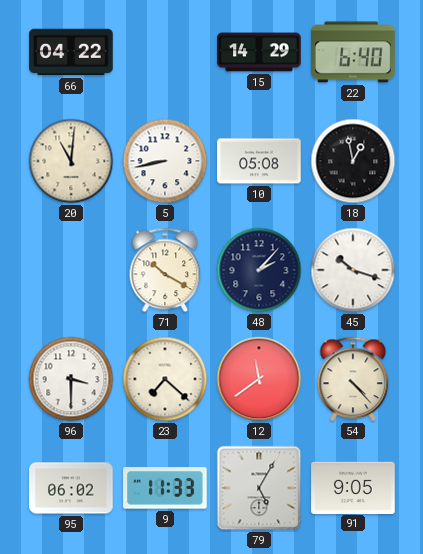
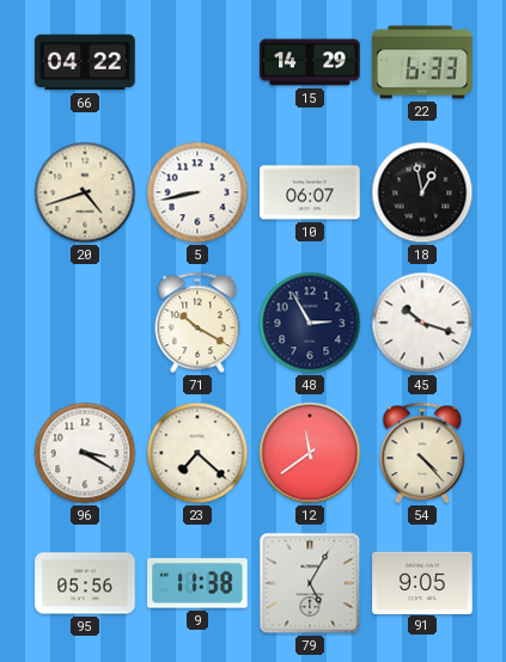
22: 6:40 -> 6:33 (422, 62)
20: 11:01 -> 4:42 (85, 192)
10: 05:08 -> 06:07 (310, 192)
48: 2:07 -> 2:55 (310, 323)
96: 3:30 -> 3:20 (85, 453)
95: 06:02 -> 05:56 (85, 583)
9: 11:33 -> 11:38 (197, 583)
